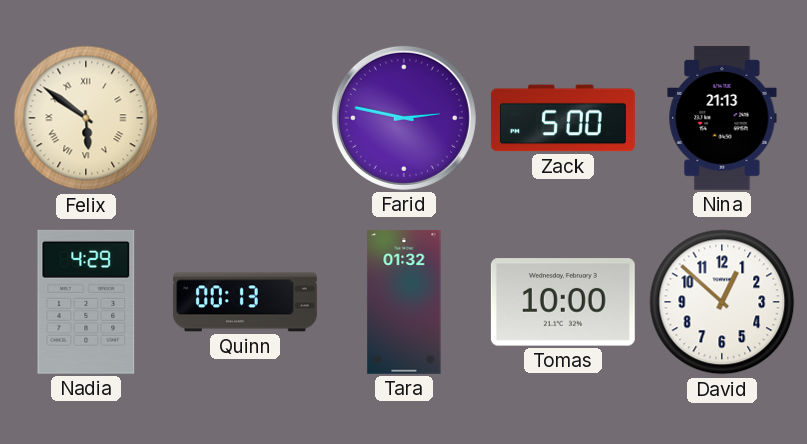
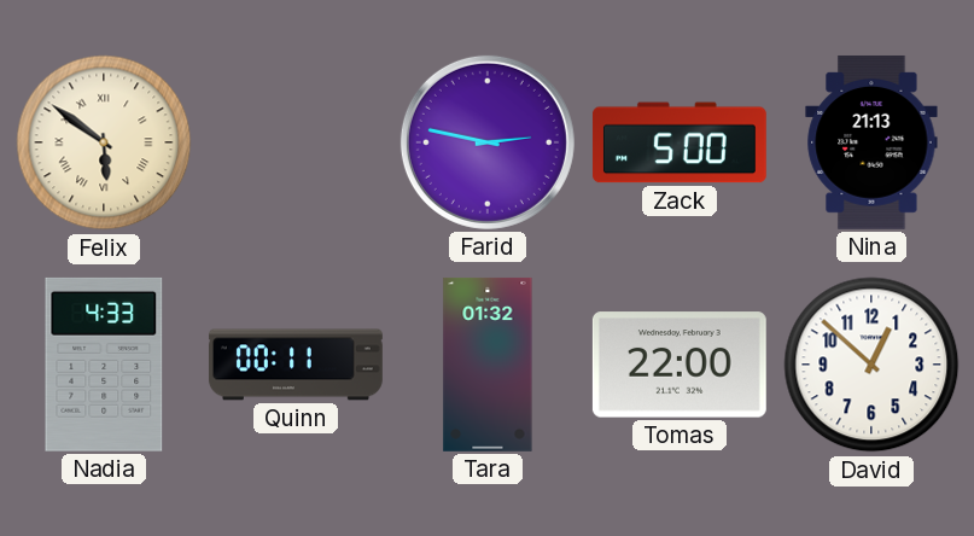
Nadia: 4:29 -> 4:33 (104, 365)
Quinn: 00:13 -> 00:11 (296, 365)
Tomas: 10:00 -> 22:00 (680, 365)
